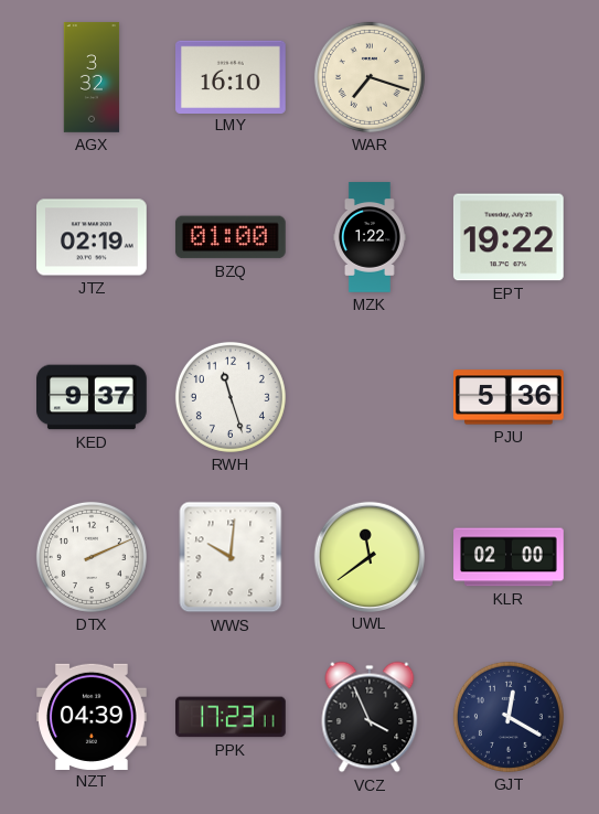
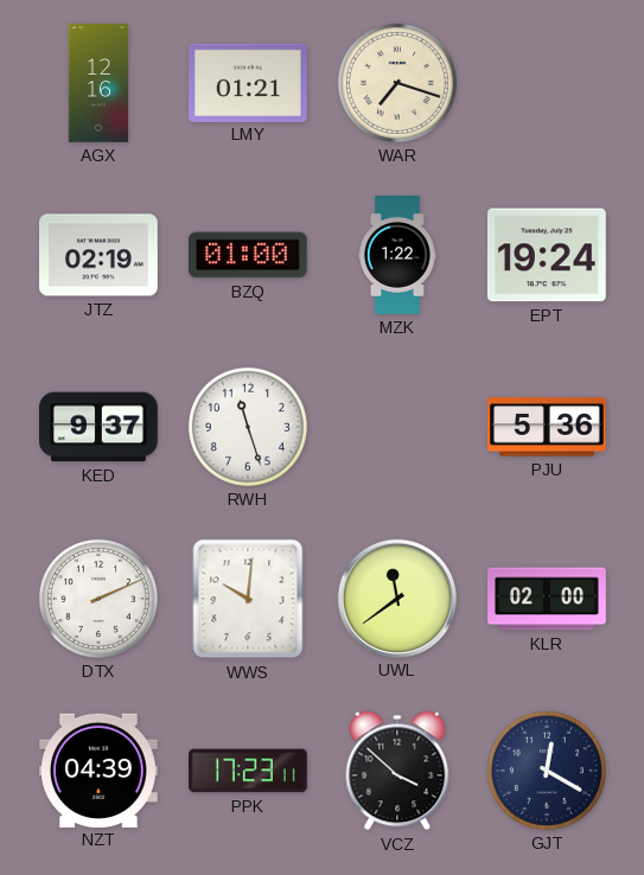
AGX: 3:32 -> 12:16 (98, 83)
LMY: 16:10 -> 01:21 (249, 82)
EPT: 19:22 -> 19:24 (547, 255)
VCZ: 3:56 -> 3:52 (397, 771)
